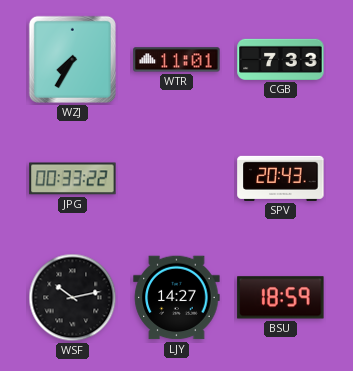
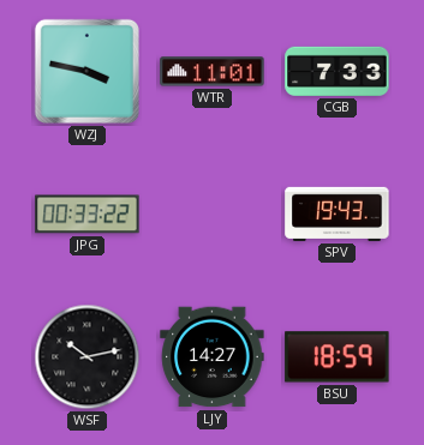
WZJ: 7:35 -> 3:47 (86, 71)
SPV: 20:43 -> 19:43 (338, 214)
